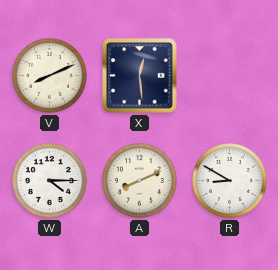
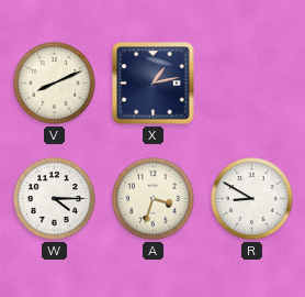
X: 12:29 -> 1:13 (154, 84)
A: 8:11 -> 3:33 (154, 199)
